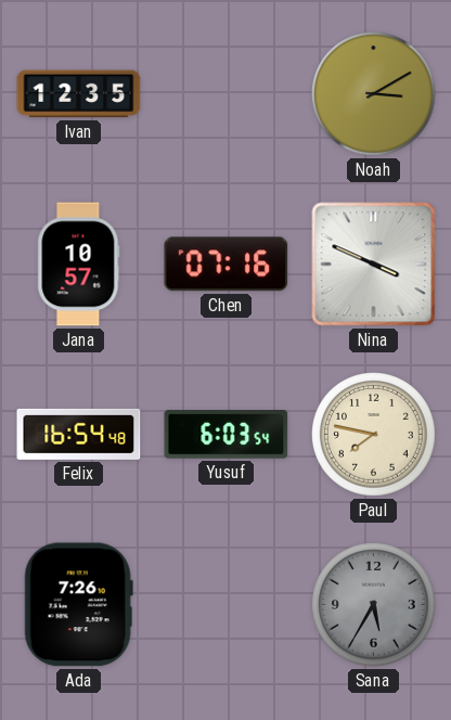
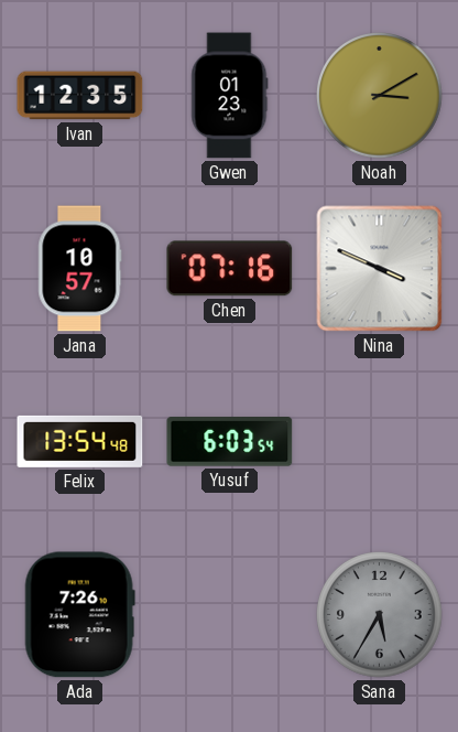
Gwen: none -> 01:23 (230, 96)
Felix: 16:54 -> 13:54 (80, 441)
Paul: 7:47 -> none (374, 435)
